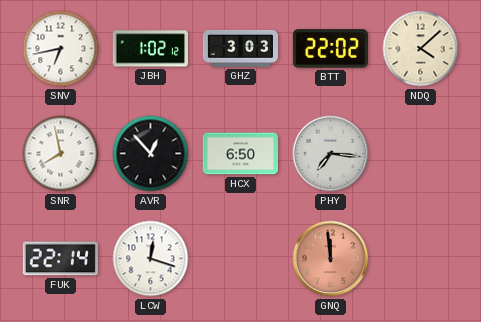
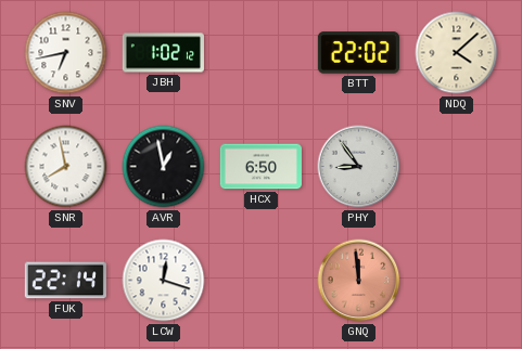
GHZ: 3:03 -> none (240, 48)
AVR: 12:53 -> 12:58 (164, 167)
PHY: 7:16 -> 8:54 (359, 167)
